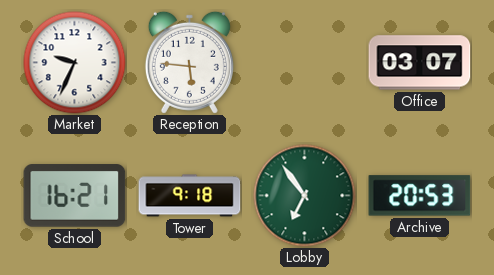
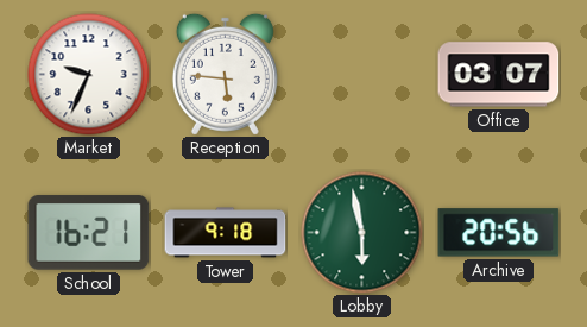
Lobby: 6:54 -> 5:58 (362, 233)
Archive: 20:53 -> 20:56 (499, 233)
